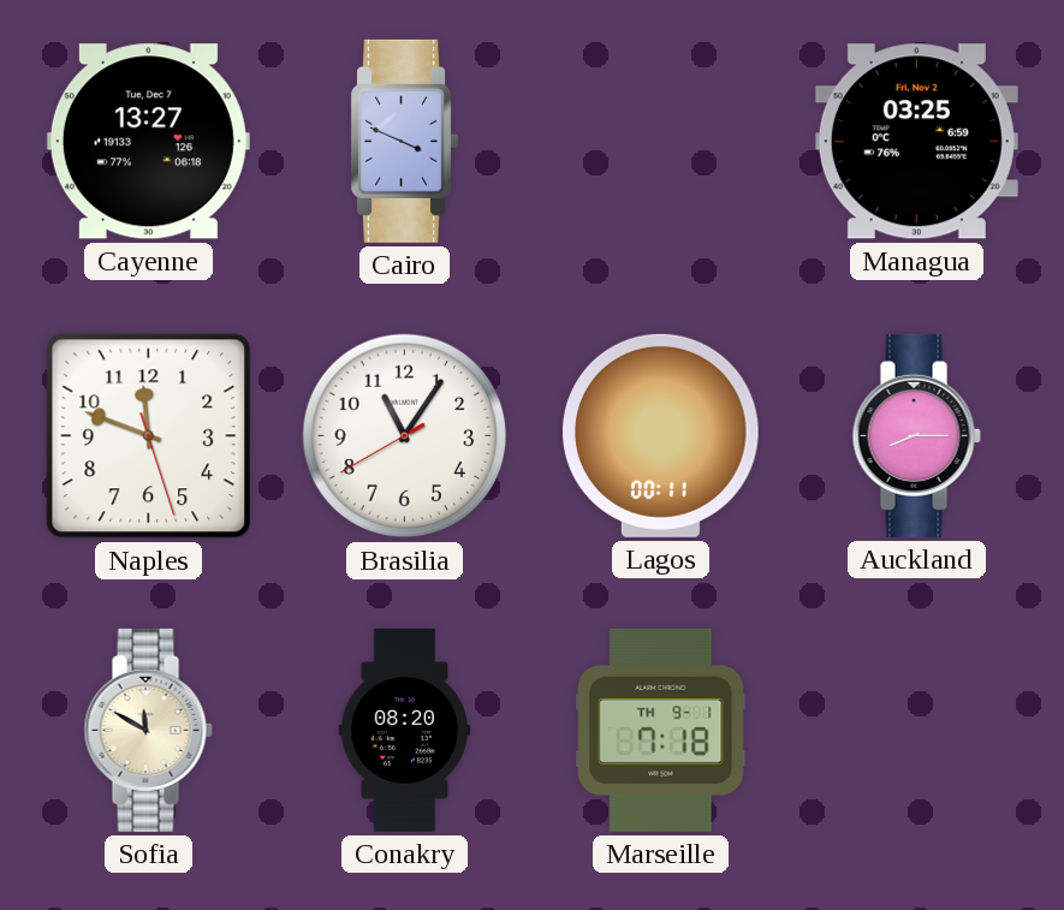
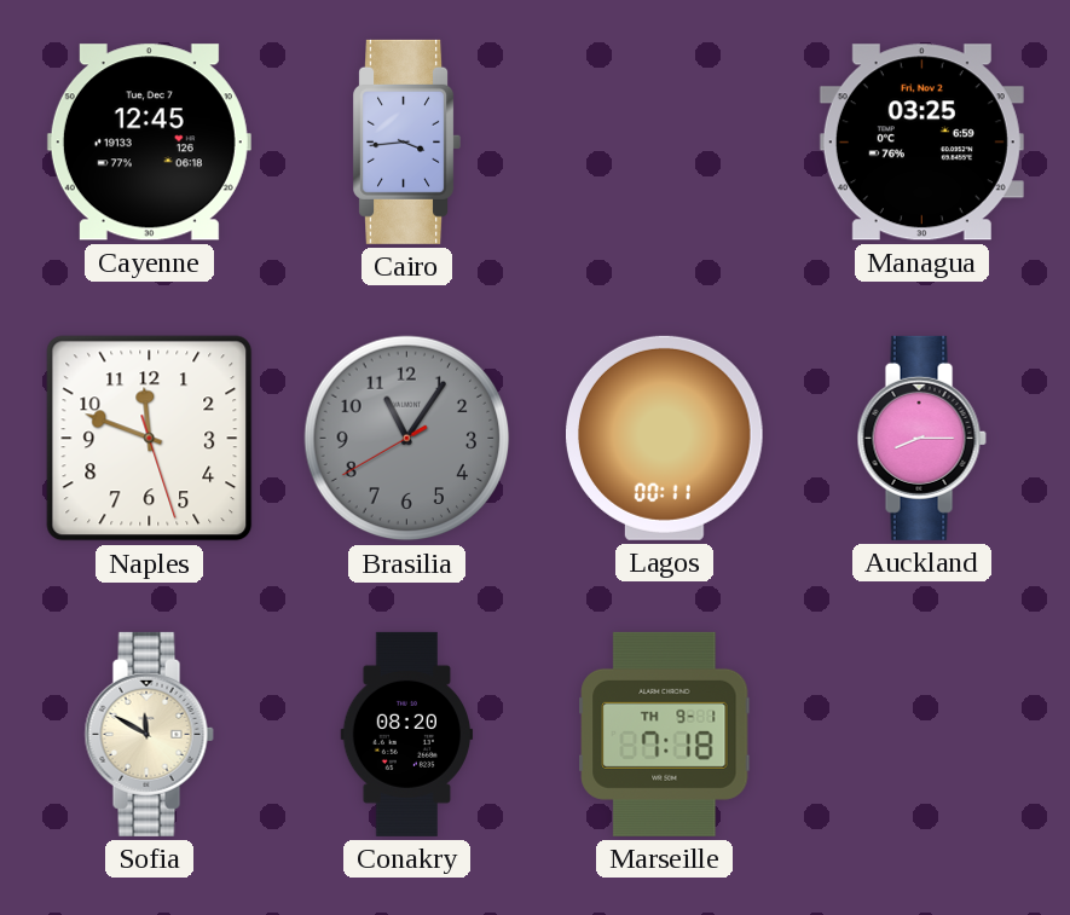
Cayenne: 13:27 -> 12:45 (149, 143)
Cairo: 3:49 -> 3:44 (407, 141)
Brasilia dial: white -> grey (407, 439)
